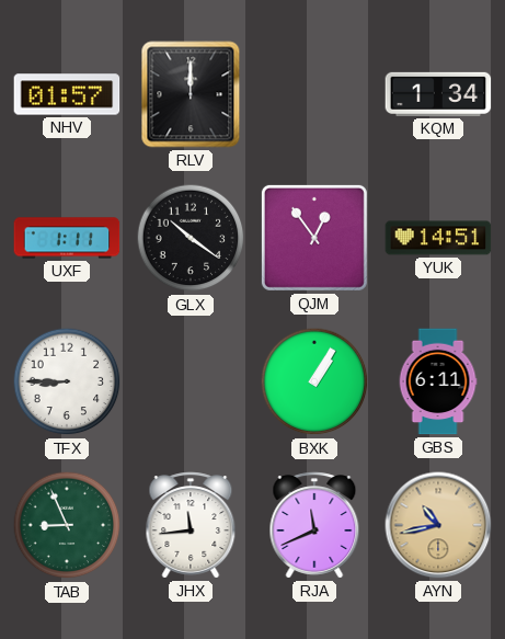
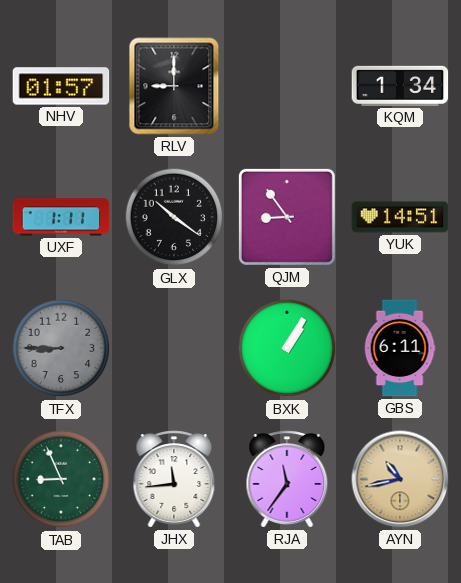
RLV: 12:00 -> 9:00 (174, 86)
QJM: 12:54 -> 8:54 (287, 217)
TFX dial: white -> grey (61, 348)
RJA: 11:41 -> 11:36 (287, 479)
